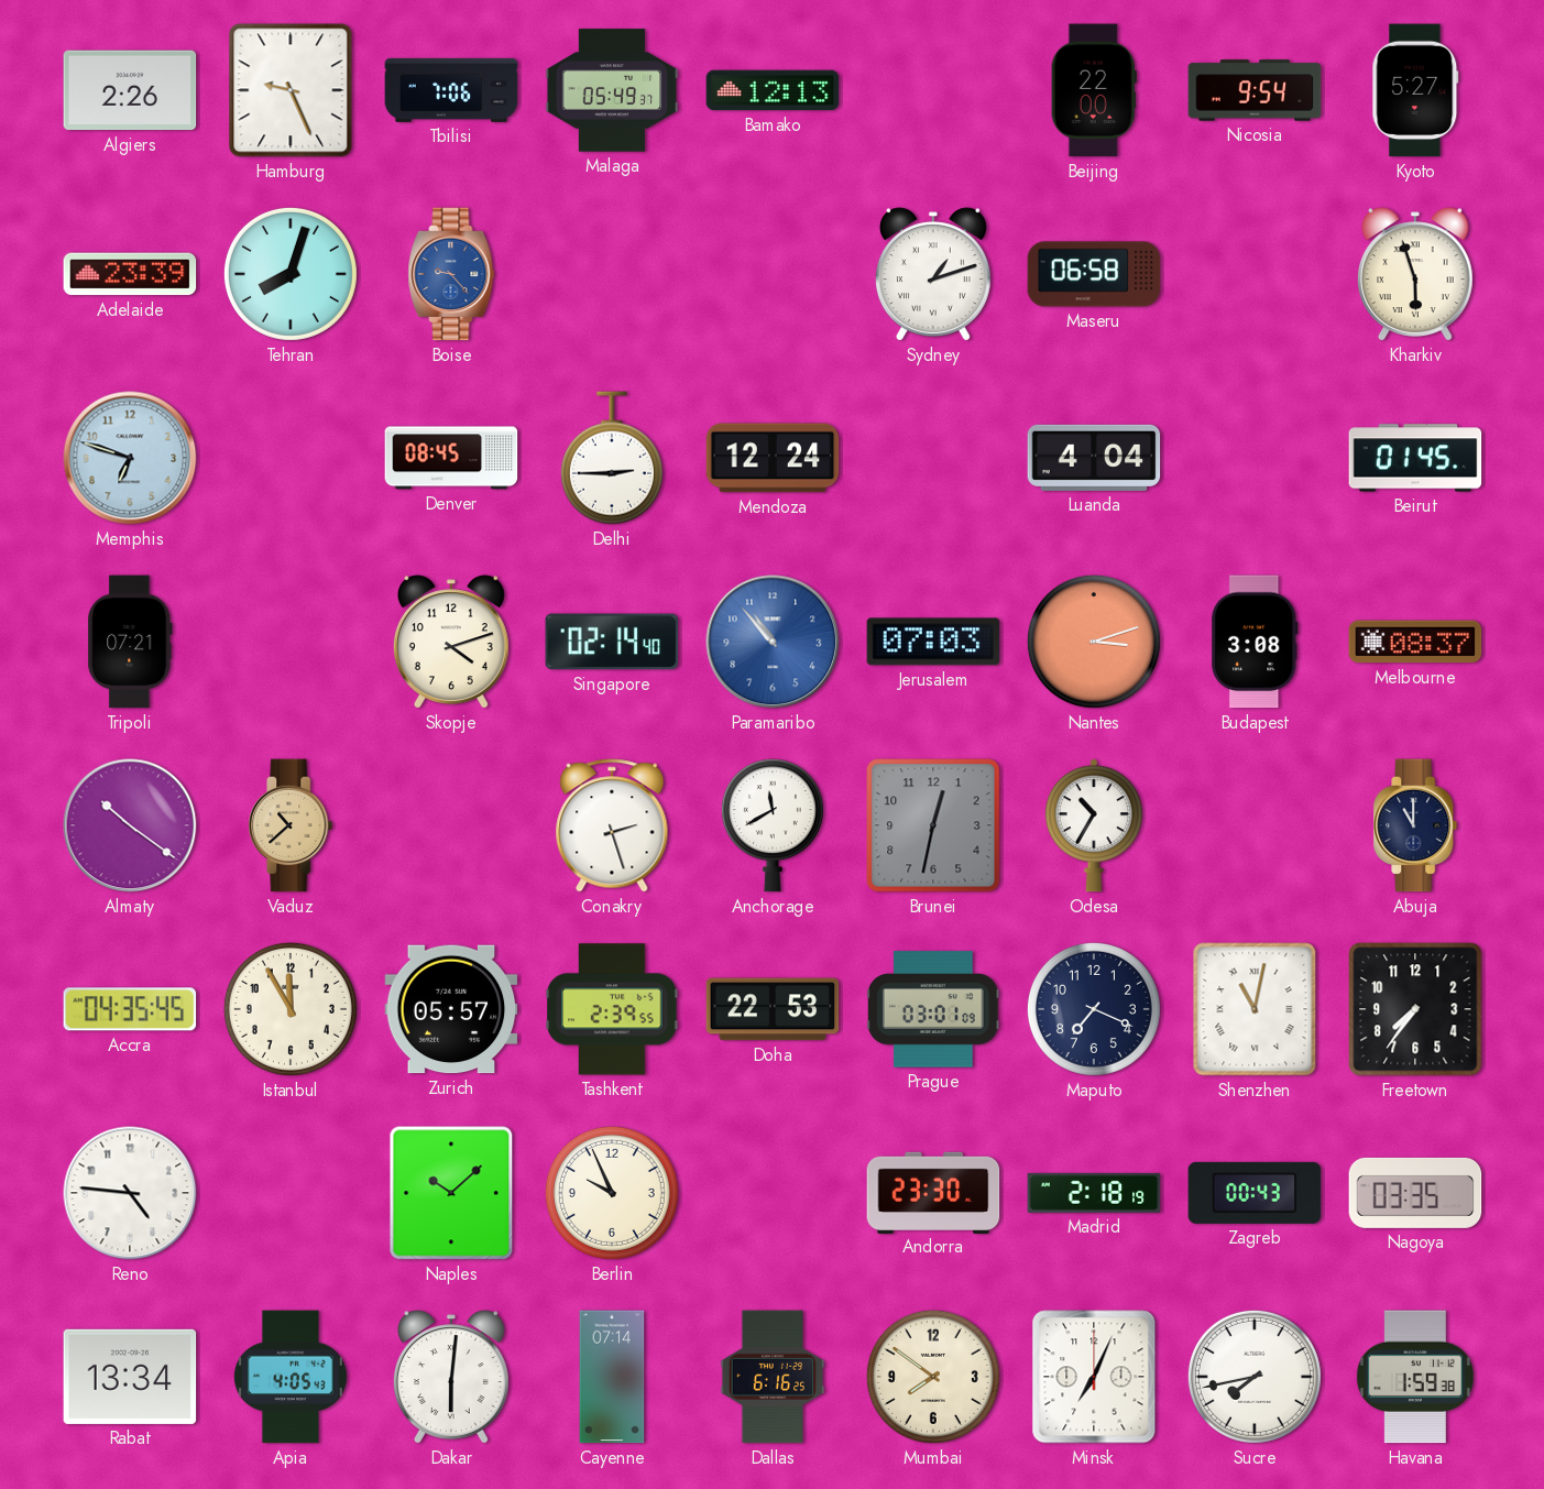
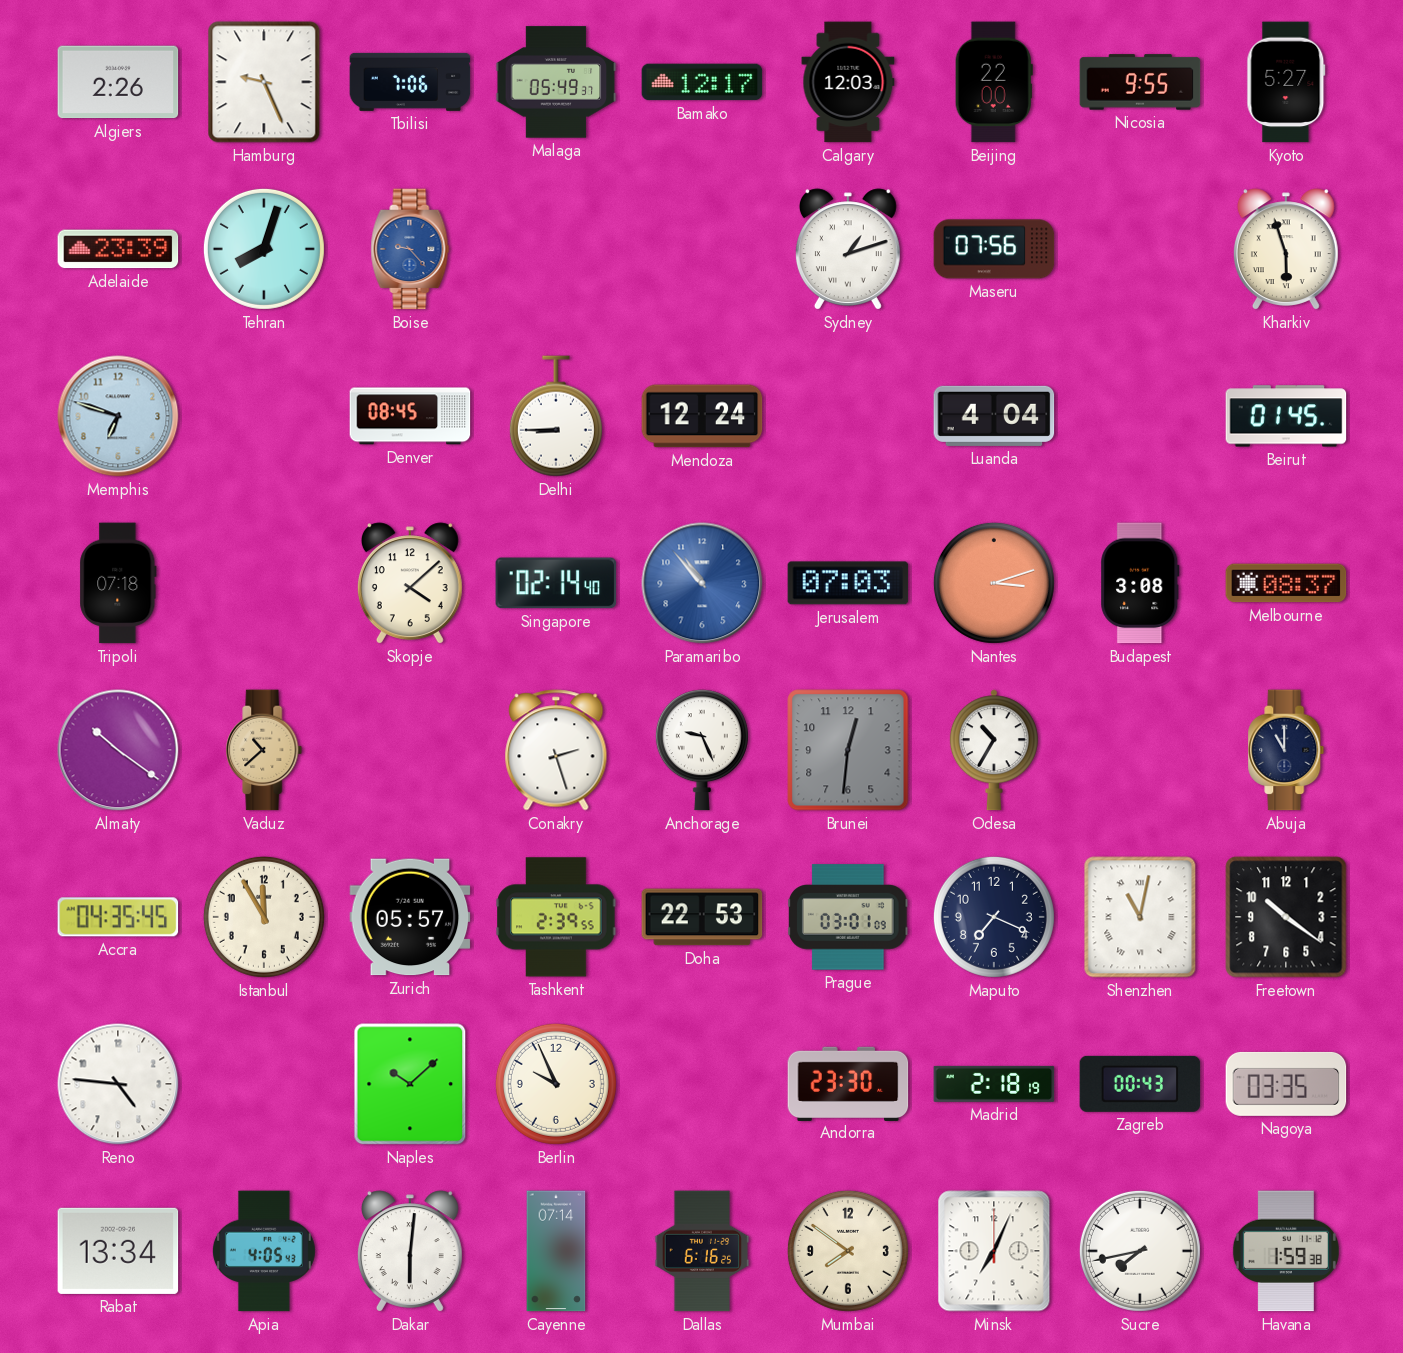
Bamako: 12:13 -> 12:17 (702, 82)
Calgary: none -> 12:03 (848, 82)
Nicosia: 9:54 -> 9:55 (1140, 82)
Maseru: 06:58 -> 07:56 (994, 249)
Delhi: 2:45 -> 8:45 (556, 416)
Tripoli: 07:21 -> 07:18 (118, 583)
Skopje: 4:12 -> 4:08 (410, 583)
Anchorage: 11:40 -> 9:26 (702, 750)
Brunei: 12:32 -> 12:31 (848, 750)
Freetown: 7:36 -> 10:21 (1286, 917)
